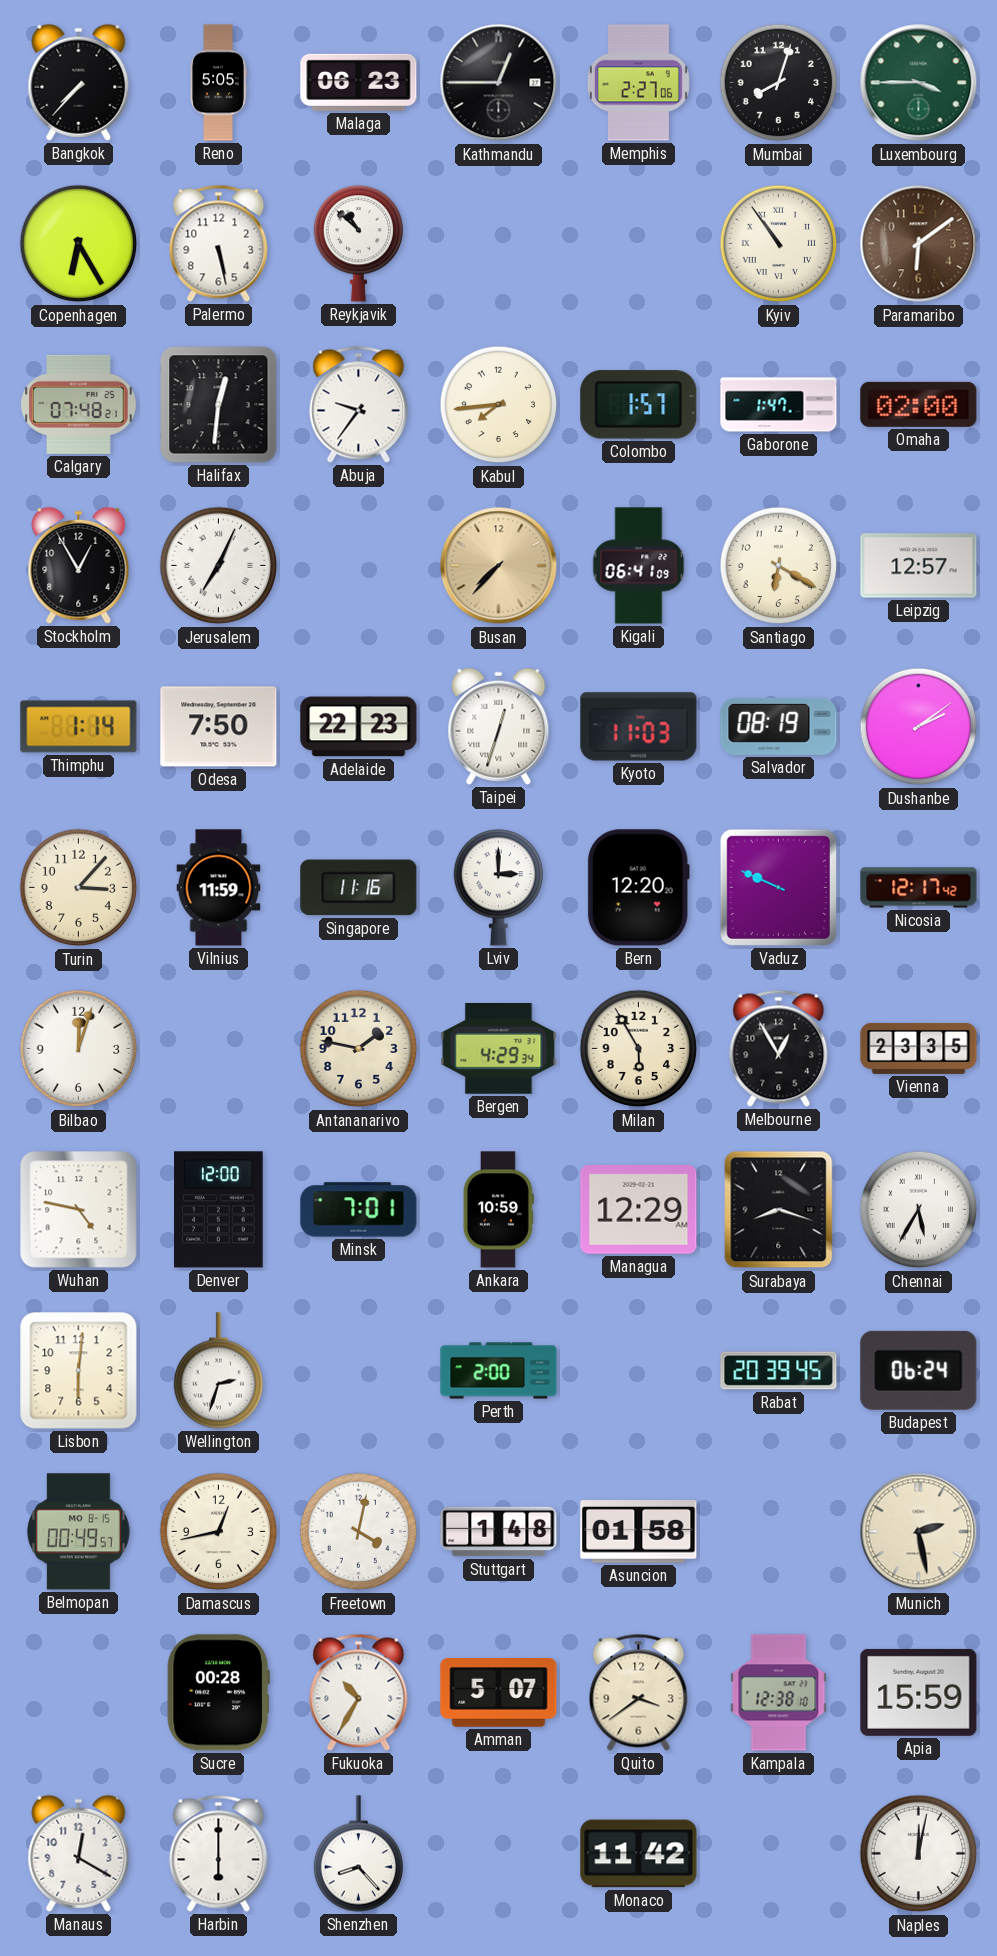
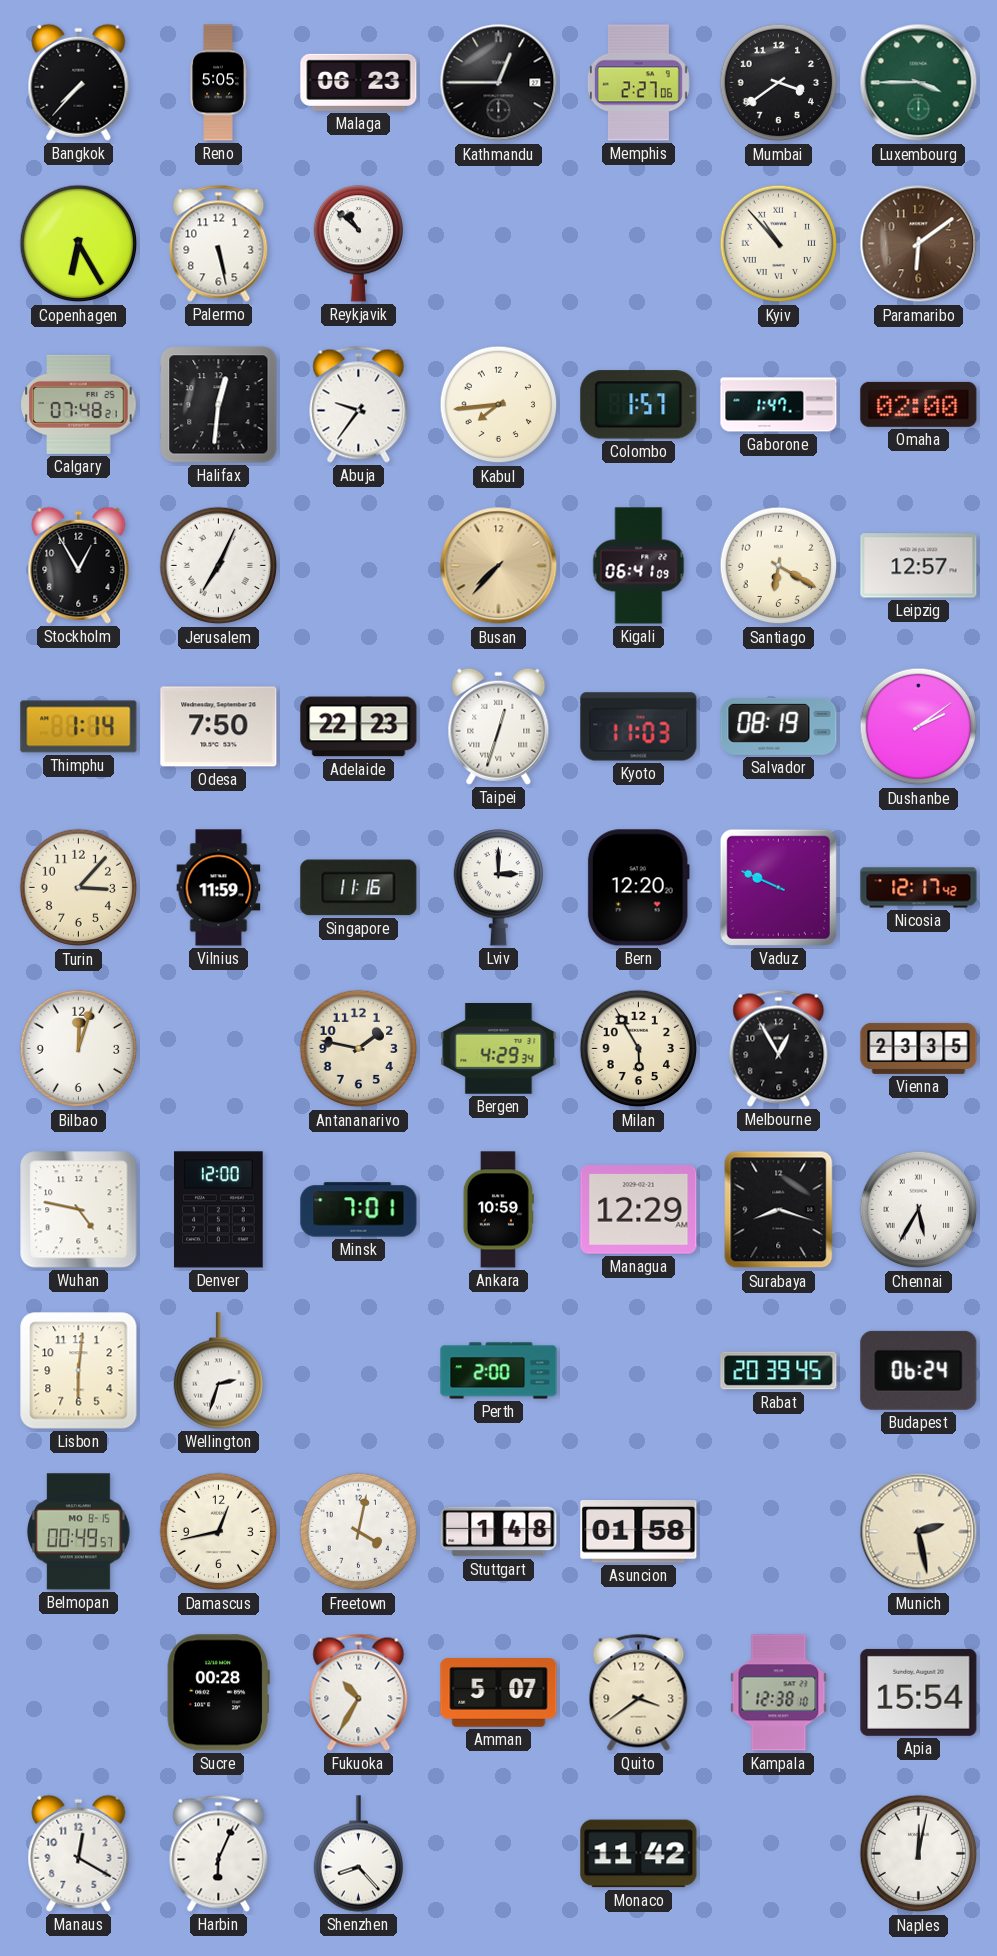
Mumbai: 8:03 -> 3:39 (779, 83)
Kyiv: 10:54 -> 10:53 (779, 244)
Apia: 15:59 -> 15:54 (919, 1692)
Harbin: 6:00 -> 6:04 (219, 1853)
